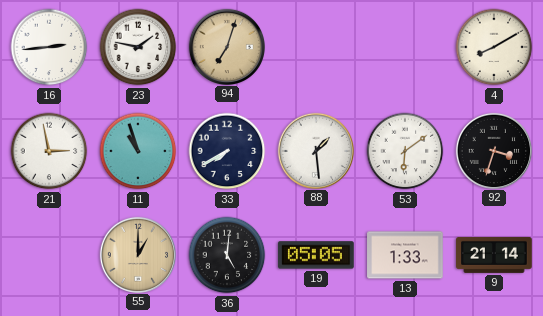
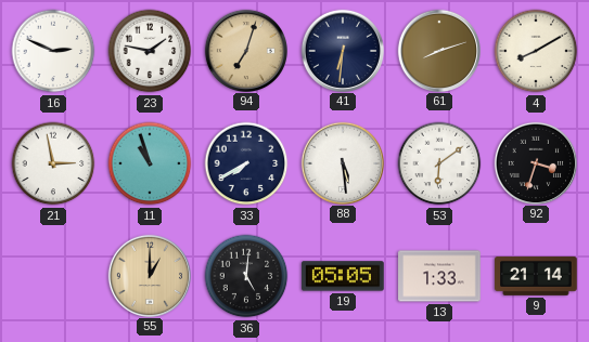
16: 2:44 -> 2:49 (53, 51)
41: none -> 6:31 (342, 50)
61: none -> 8:12 (438, 50)
88: 1:29 -> 5:29 (342, 162)
